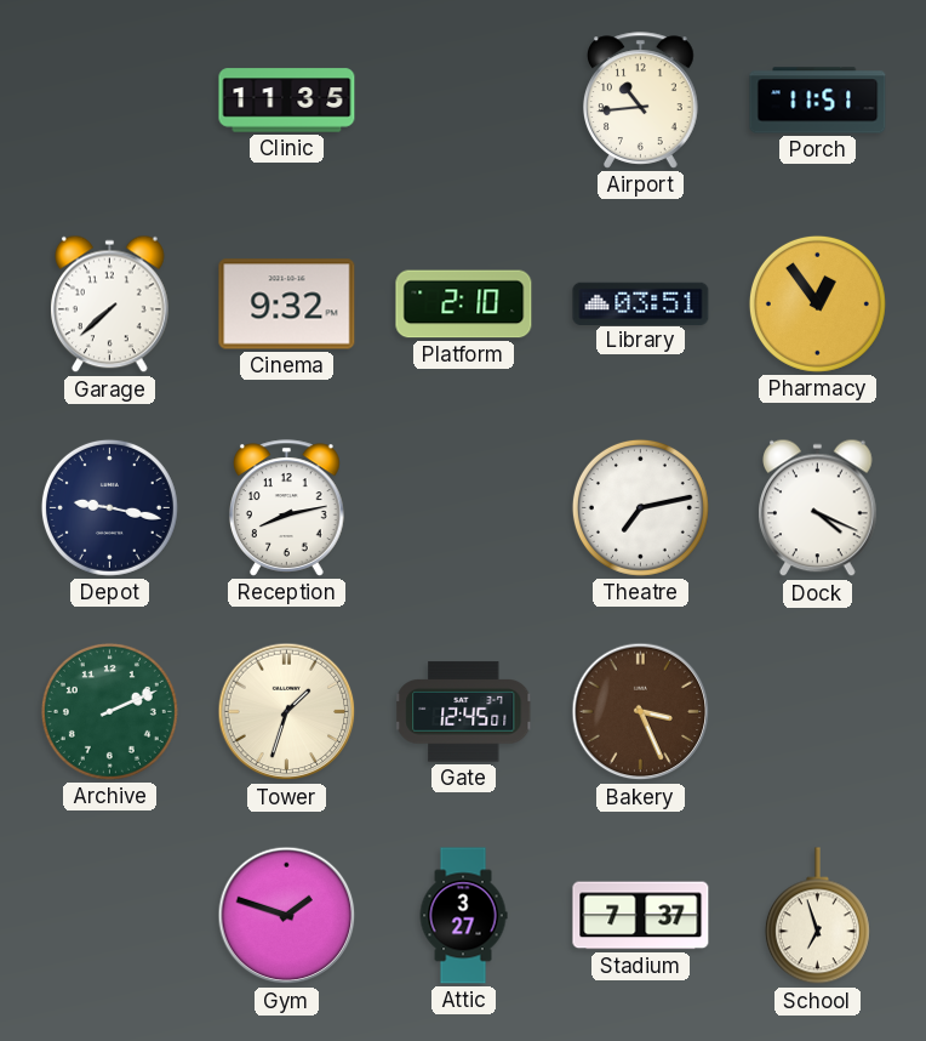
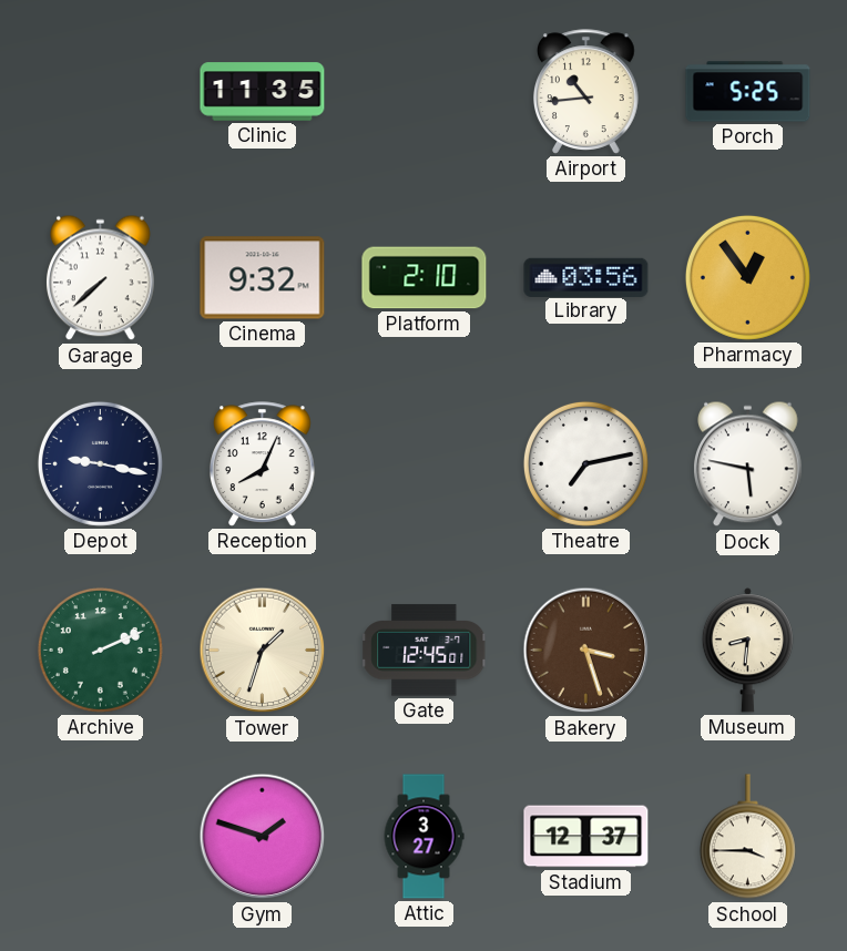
Porch: 11:51 -> 5:25 (748, 92)
Library: 03:51 -> 03:56 (586, 277)
Reception: 8:13 -> 8:04 (263, 464)
Dock: 4:19 -> 5:47 (748, 464)
Bakery: 3:26 -> 3:27 (586, 651)
Museum: none -> 8:31 (747, 651)
Stadium: 7:37 -> 12:37 (586, 837)
School: 6:57 -> 3:45 (747, 837)
